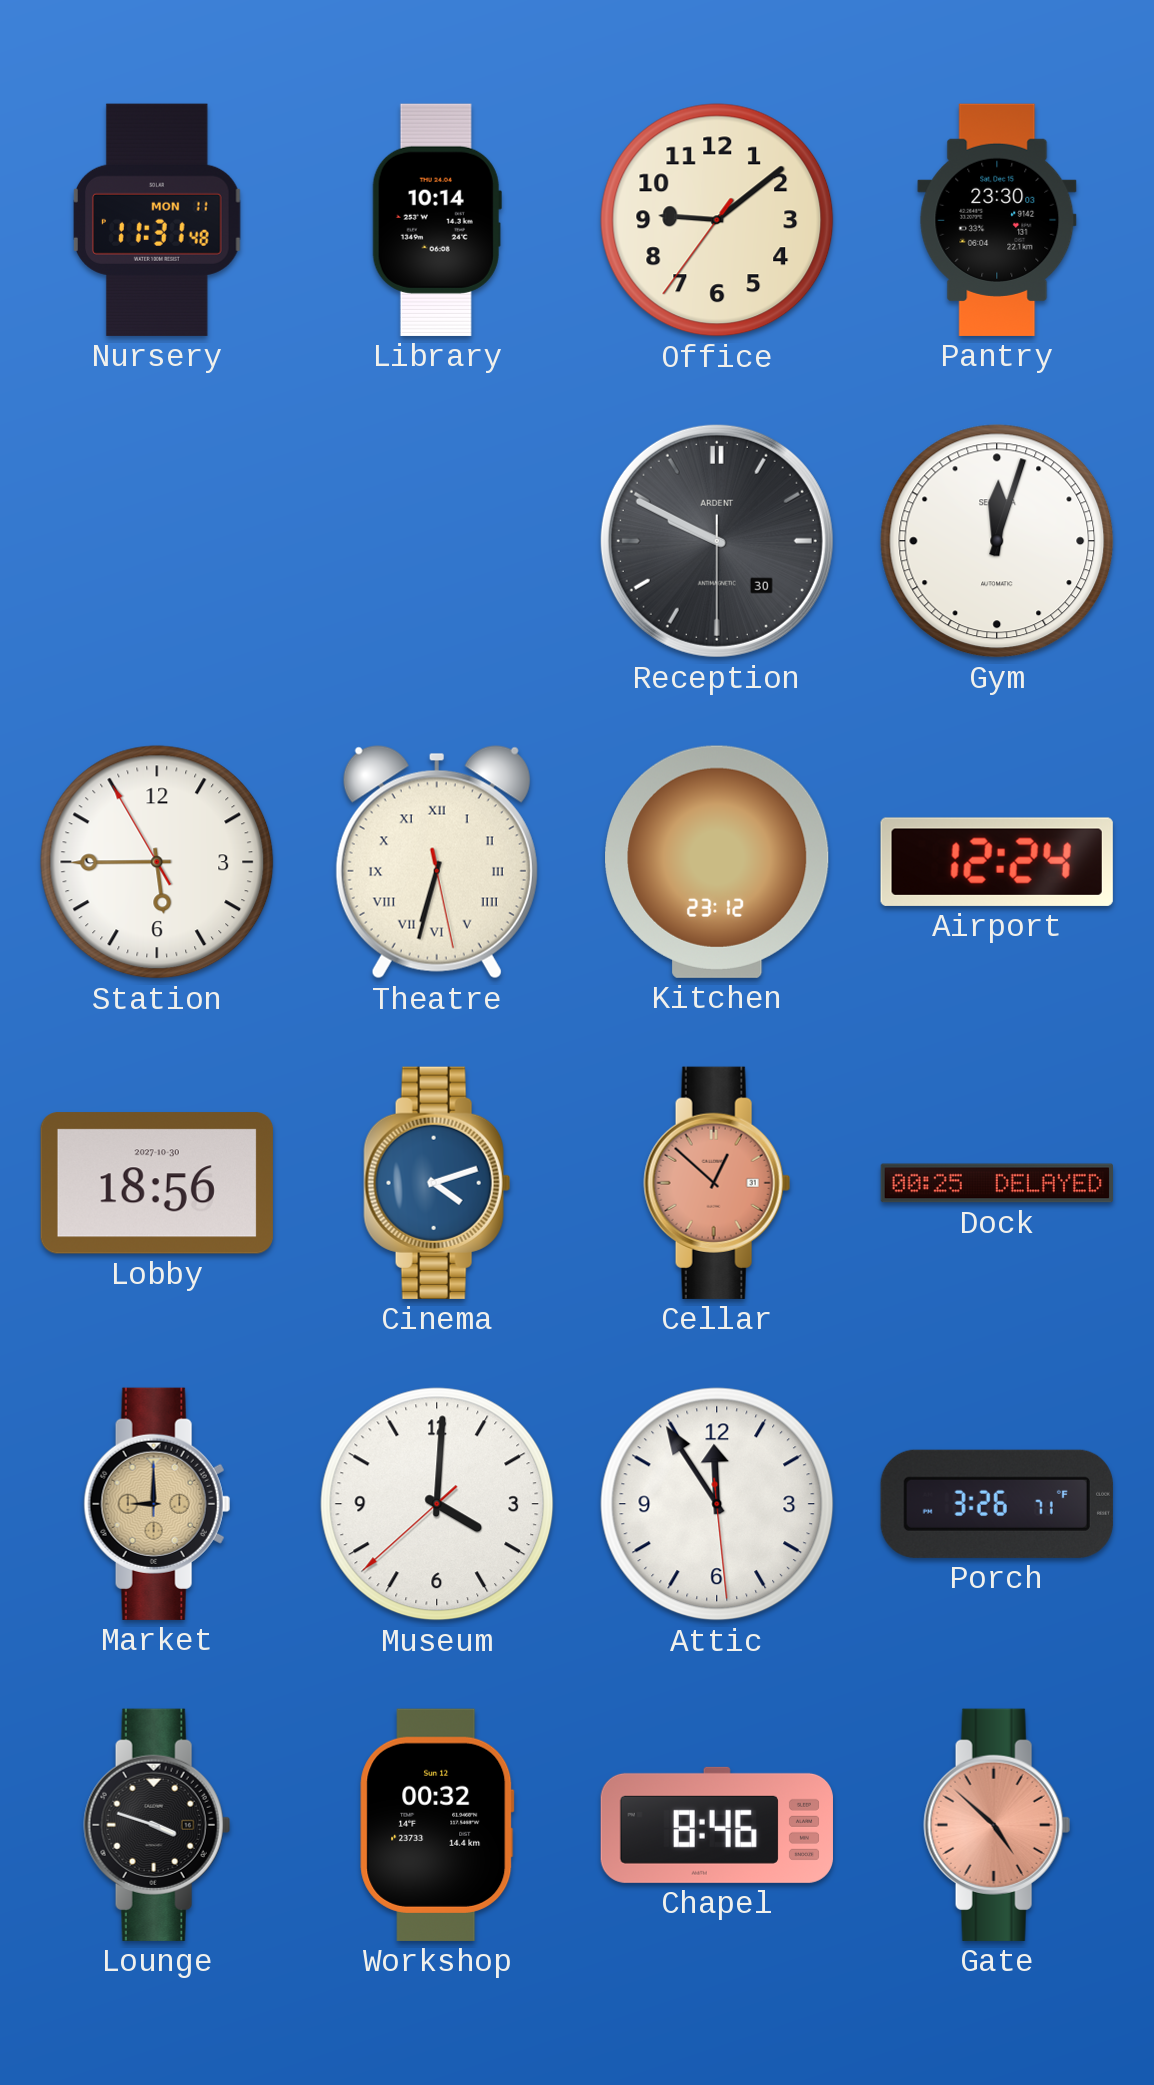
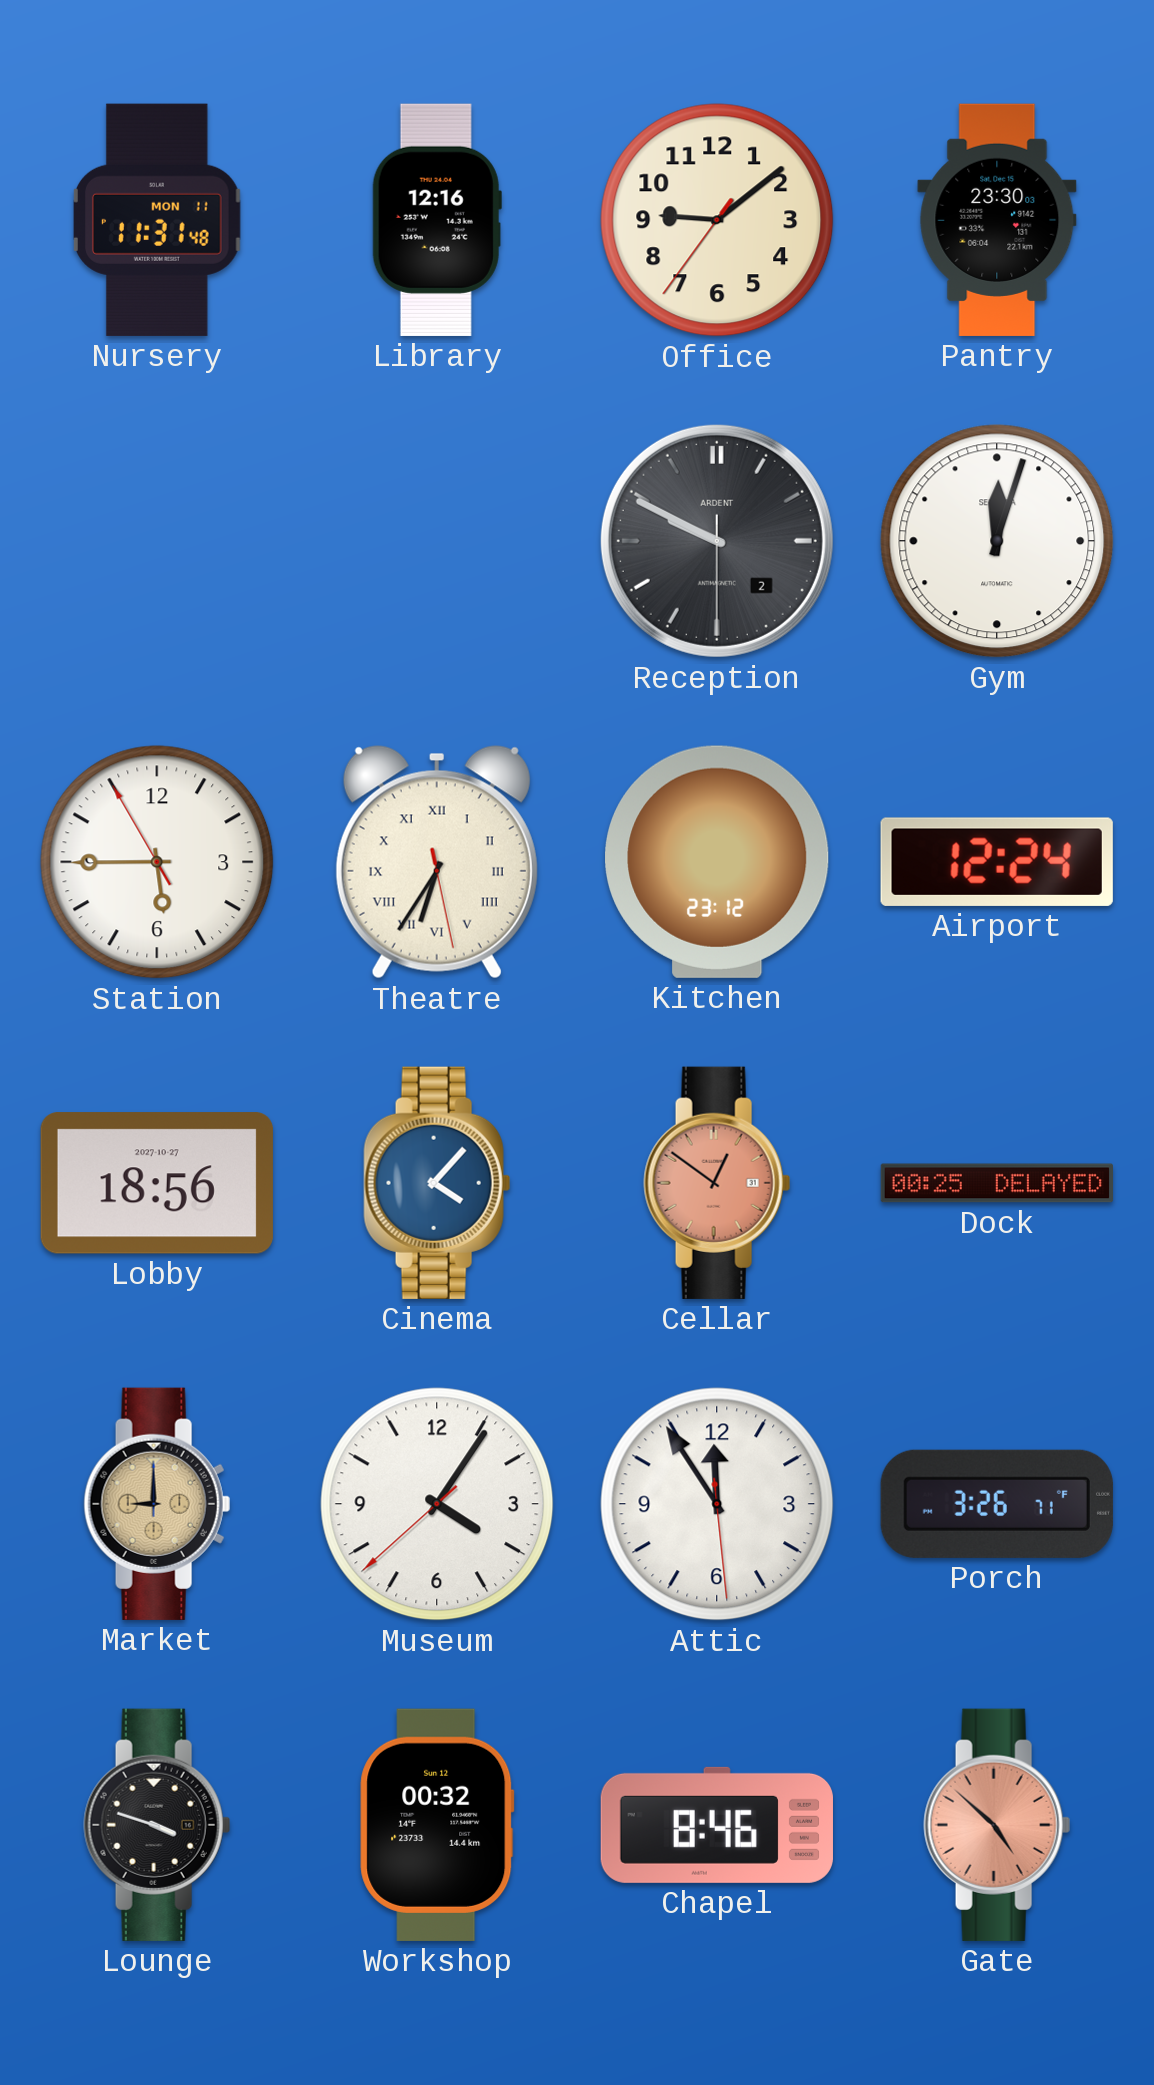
Library: 10:14 -> 12:16 (437, 220)
Reception date: 30 -> 2 (717, 541)
Theatre: 6:32 -> 6:35 (437, 862)
Lobby date: 2027-10-30 -> 2027-10-27 (157, 1183)
Cinema: 4:12 -> 4:07 (437, 1183)
Cellar: 12:52 -> 12:51 (717, 1183)
Museum: 4:00 -> 4:05 (437, 1504)
